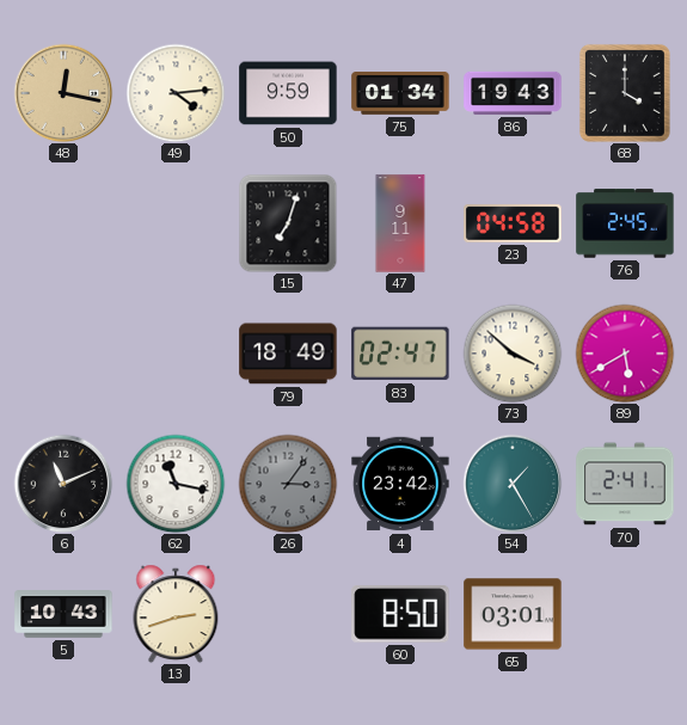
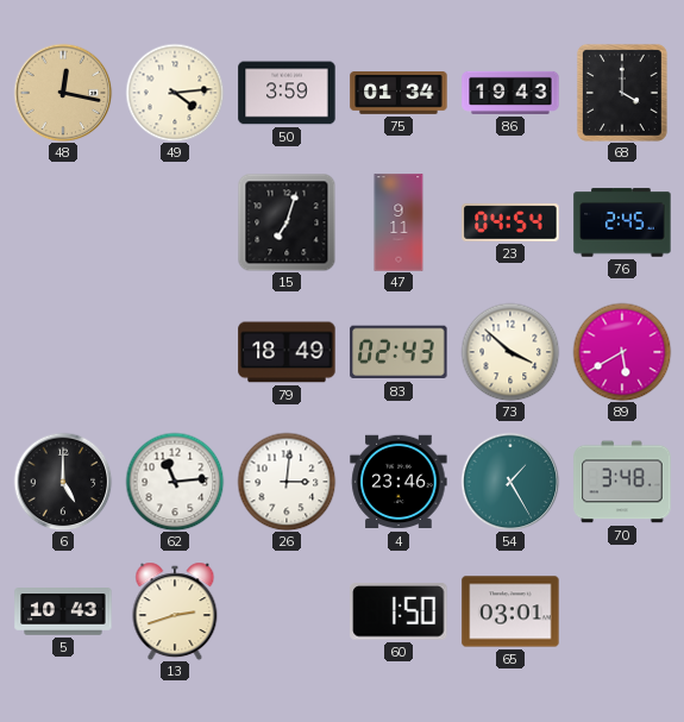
50: 9:59 -> 3:59 (287, 93)
23: 04:58 -> 04:54 (510, 222)
83: 02:47 -> 02:43 (399, 352)
6: 11:11 -> 5:00 (63, 482)
62: 11:17 -> 11:14 (175, 482)
26: 3:06 -> 3:01 (287, 482)
26 dial: grey -> white (287, 482)
4: 23:42 -> 23:46 (399, 482)
70: 2:41 -> 3:48 (622, 482)
60: 8:50 -> 1:50 (399, 613)
